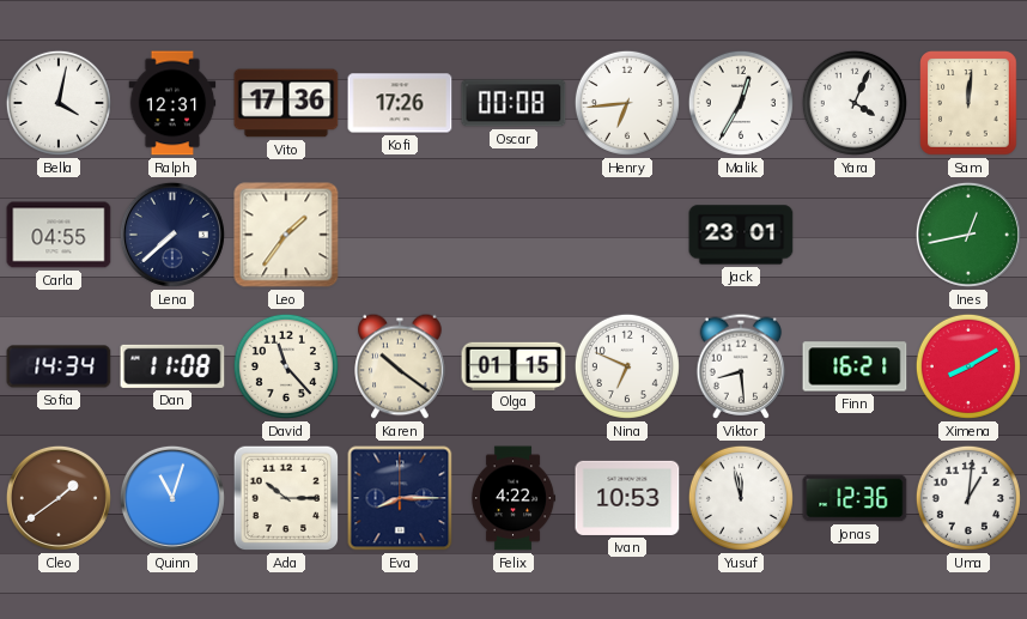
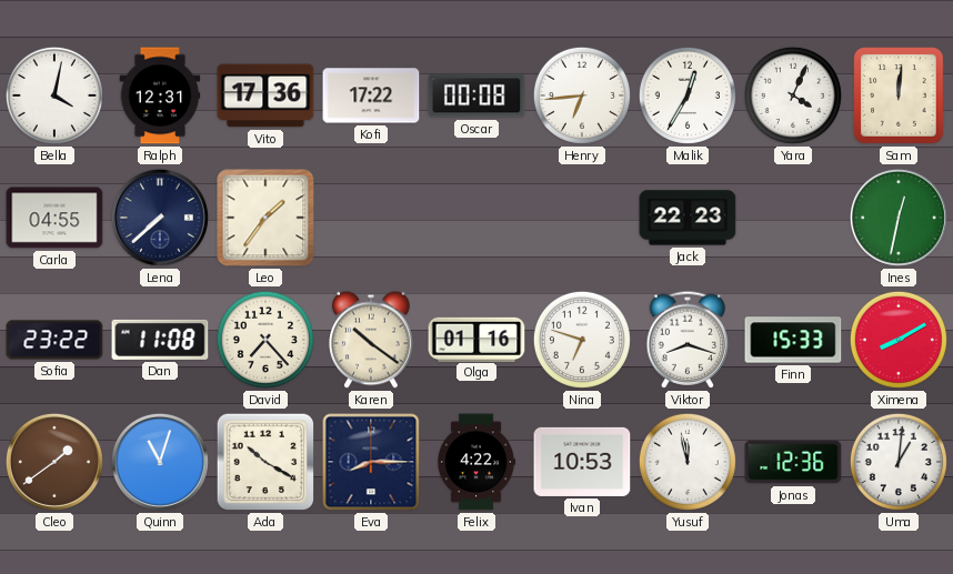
Kofi: 17:26 -> 17:22 (371, 95)
Jack: 23:01 -> 22:23 (688, 218)
Ines: 12:43 -> 12:32 (899, 218)
Sofia: 14:34 -> 23:22 (54, 340)
David: 11:23 -> 7:23 (265, 340)
Olga: 01:15 -> 01:16 (476, 339)
Nina: 6:49 -> 6:48 (582, 340)
Viktor: 8:29 -> 8:18 (688, 340)
Finn: 16:21 -> 15:33 (793, 340)
Ada: 10:15 -> 10:20 (265, 462)
